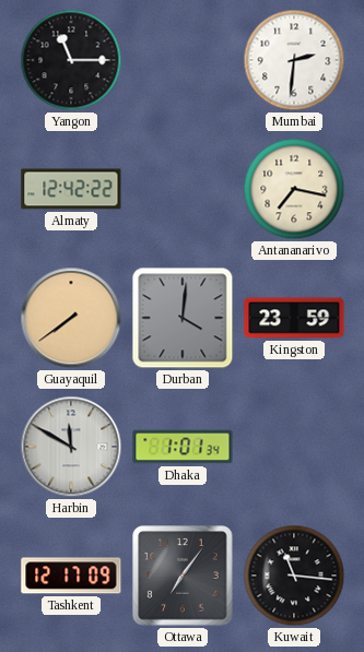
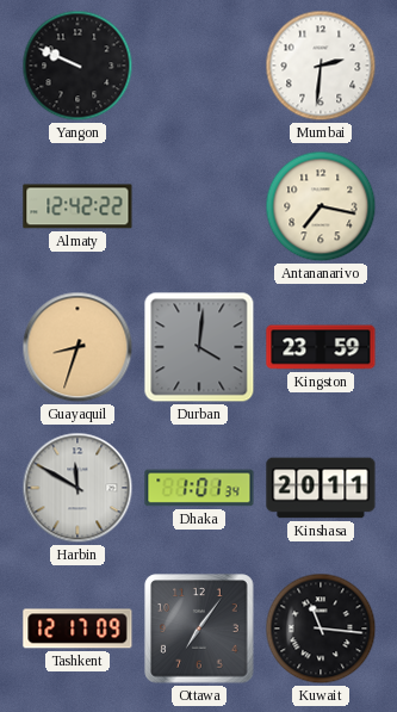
Yangon: 11:15 -> 9:49 (77, 66)
Guayaquil: 7:39 -> 8:33 (77, 347)
Kinshasa: none -> 20:11 (321, 488)
